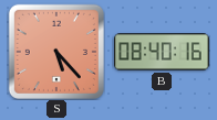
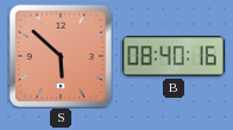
S: 5:23 -> 5:52 (61, 56)
